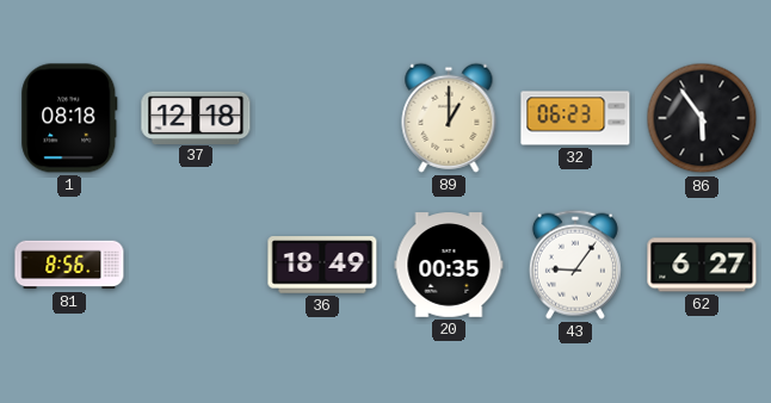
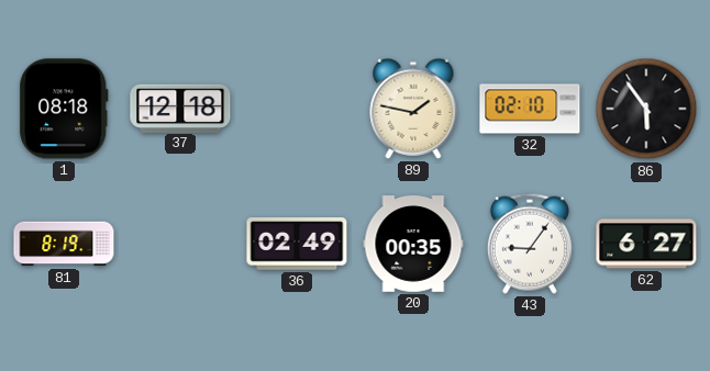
89: 1:00 -> 1:47 (413, 109)
32: 06:23 -> 02:10 (530, 109)
81: 8:56 -> 8:19 (64, 244)
36: 18:49 -> 02:49 (297, 244)
